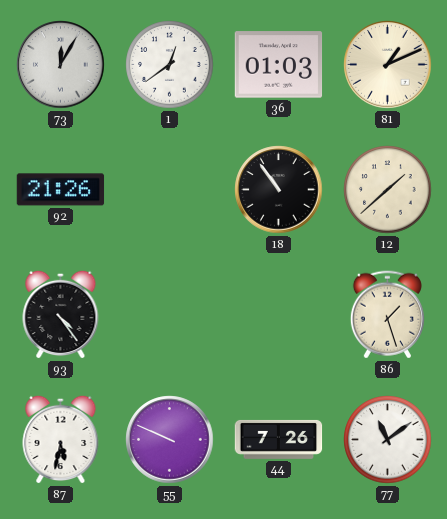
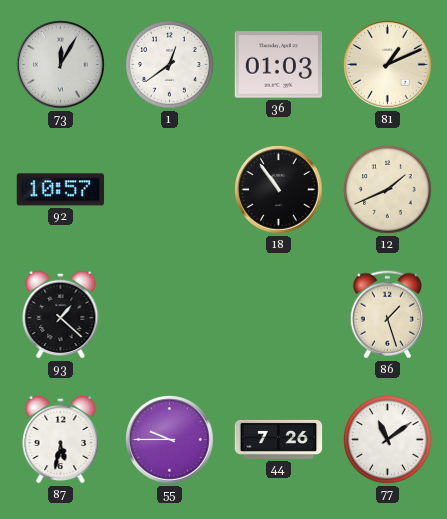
92: 21:26 -> 10:57 (61, 190)
12: 1:38 -> 1:41 (388, 190)
93: 4:24 -> 1:22 (61, 314)
55: 9:49 -> 9:45 (170, 440)
